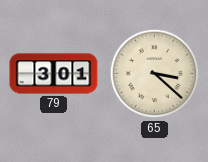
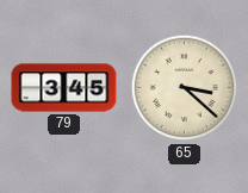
79: 3:01 -> 3:45 (64, 88)
